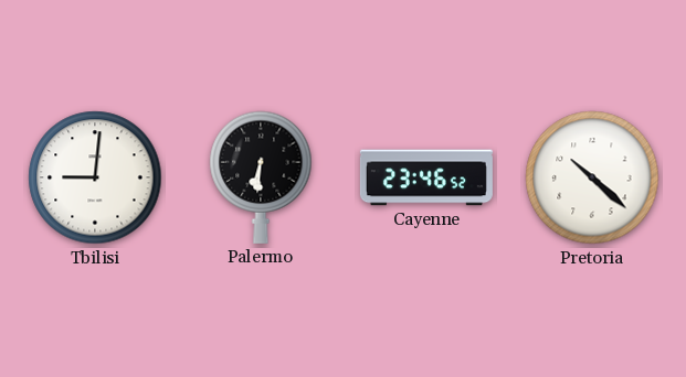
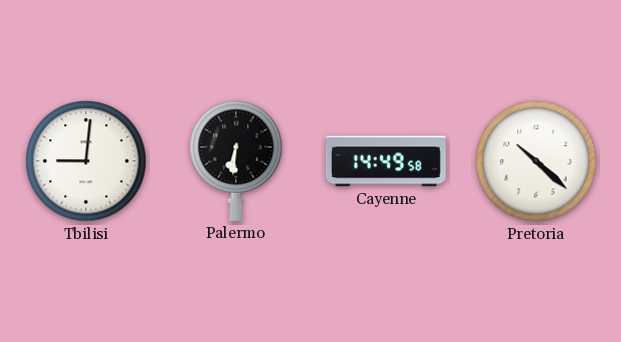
Cayenne: 23:46 -> 14:49 (386, 161)
